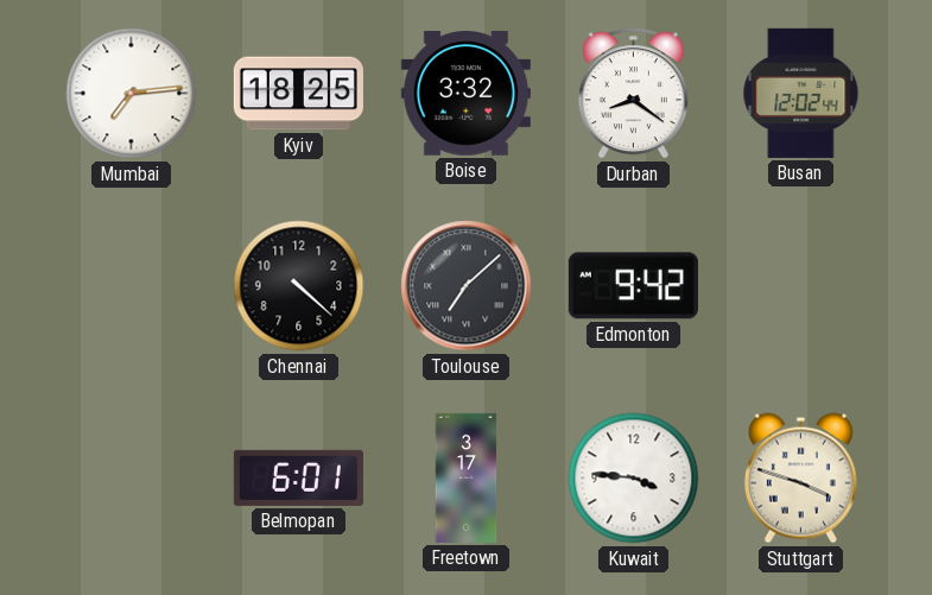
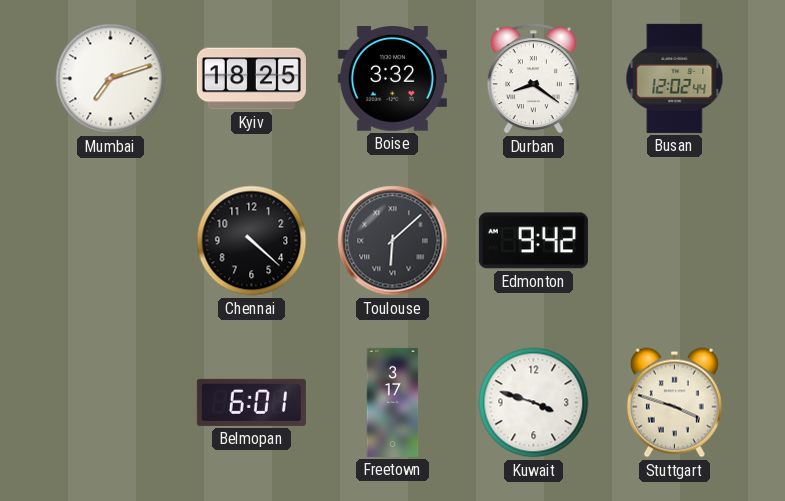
Mumbai: 7:14 -> 7:12 (111, 79)
Toulouse: 7:08 -> 6:08 (393, 241)
Kuwait: 3:46 -> 3:48 (534, 403)
